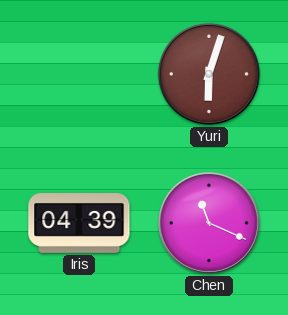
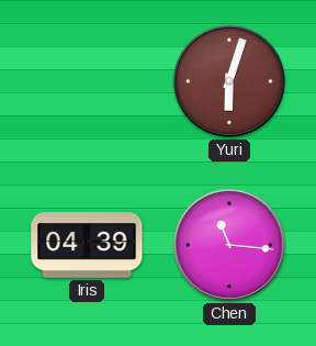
Chen: 11:19 -> 11:16 (229, 245)
